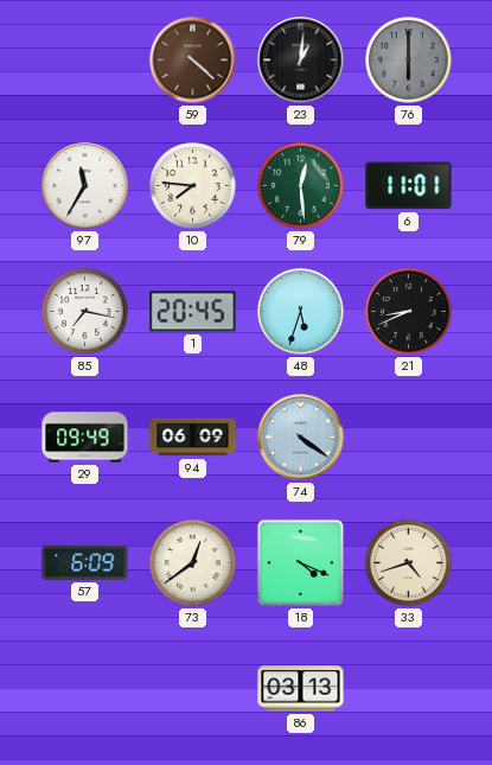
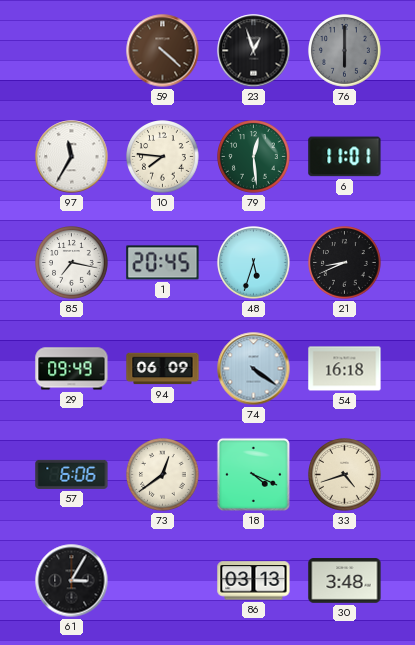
23: 1:01 -> 12:57 (254, 51)
54: none -> 16:18 (345, 369)
57: 6:09 -> 6:06 (72, 474)
61: none -> 3:05 (72, 581)
30: none -> 3:48 (345, 581)
